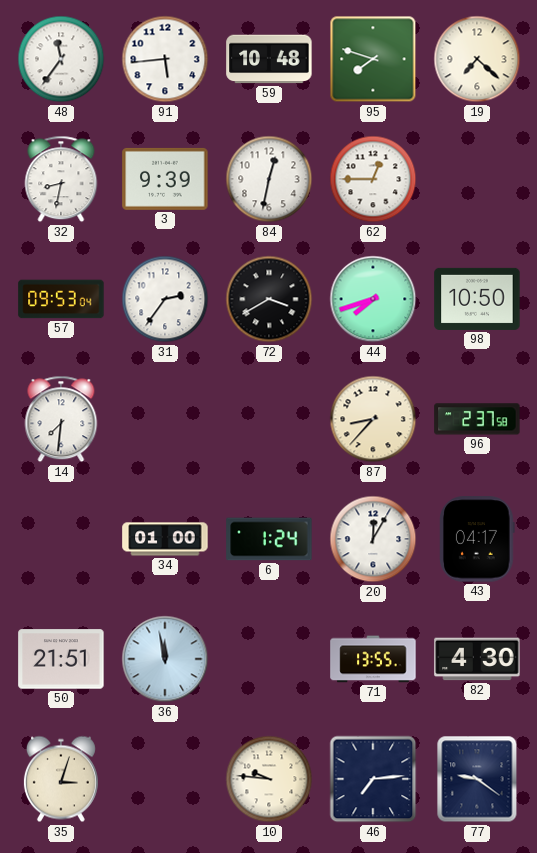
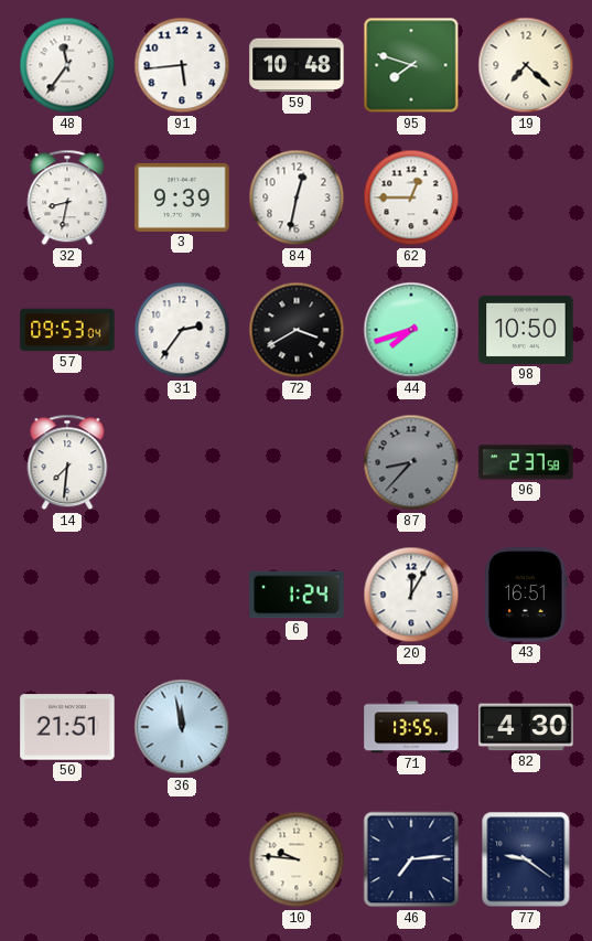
87 dial: cream -> grey (411, 462)
34: 01:00 -> none (165, 539)
43: 04:17 -> 16:51 (526, 595)
35: 3:03 -> none (61, 779)
